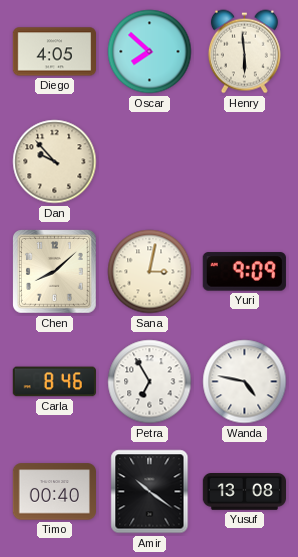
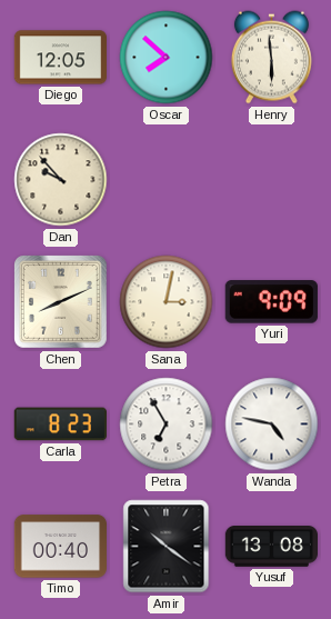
Diego: 4:05 -> 12:05 (60, 58)
Chen: 8:08 -> 8:11 (61, 302)
Carla: 8:46 -> 8:23 (60, 425)
